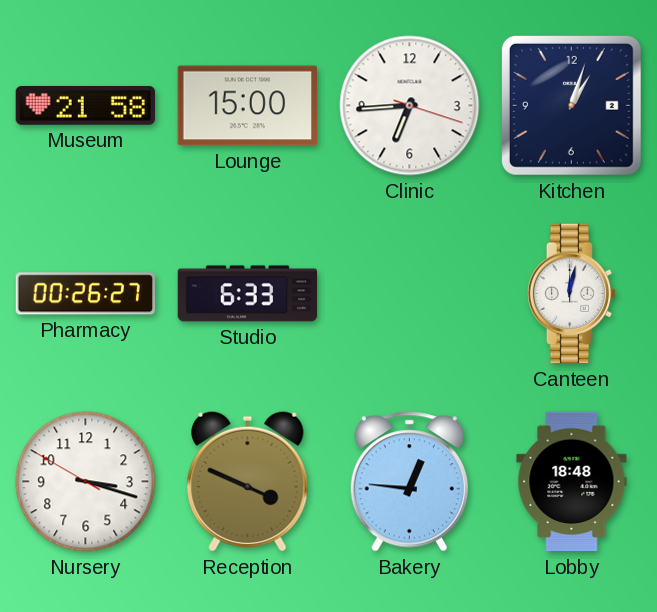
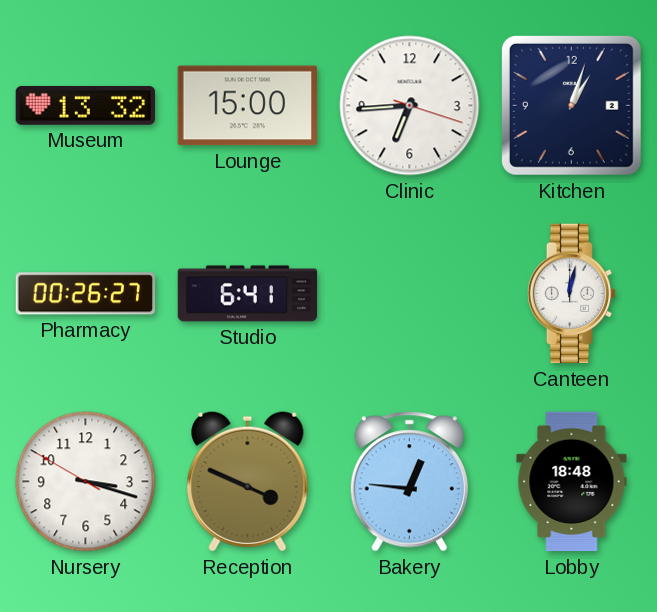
Museum: 21:58 -> 13:32 (86, 105)
Studio: 6:33 -> 6:41 (248, 294)
